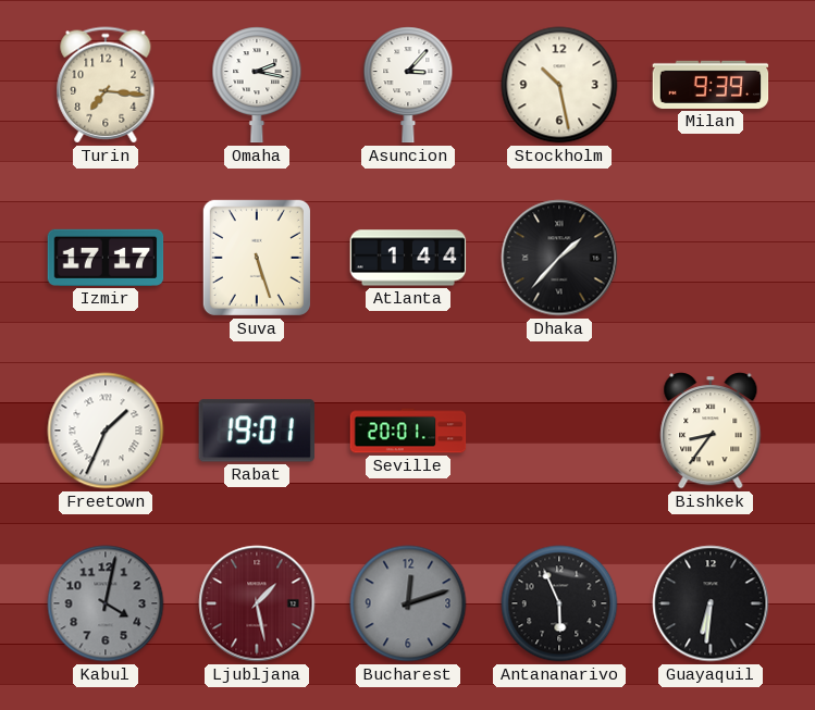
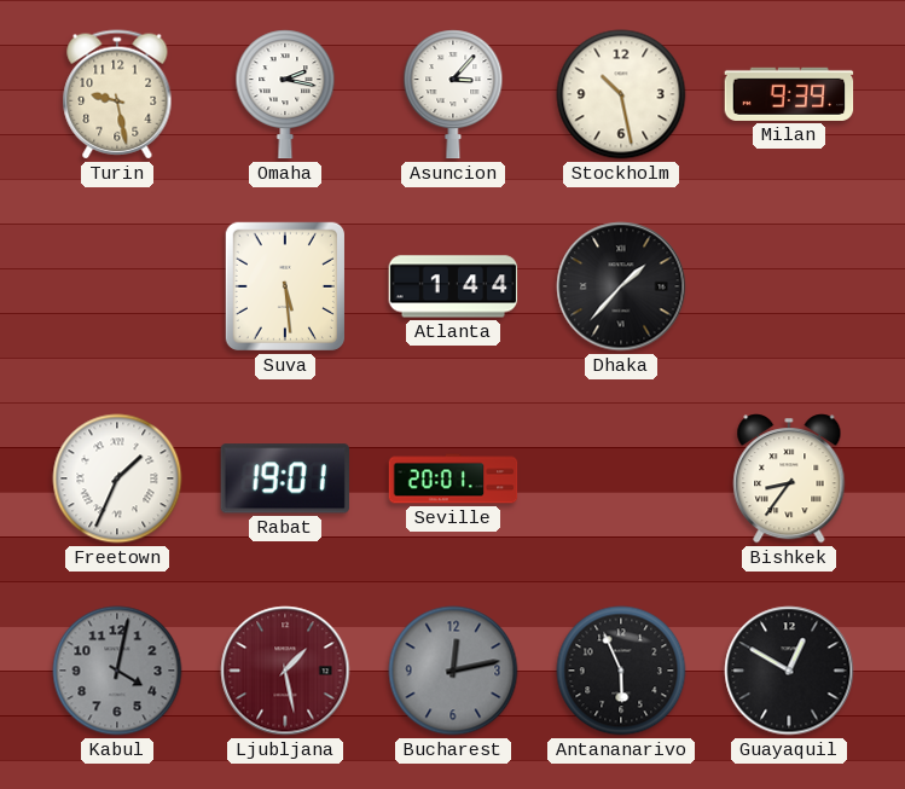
Turin: 7:16 -> 9:28 (117, 94)
Izmir: 17:17 -> none (106, 258)
Suva: 5:27 -> 5:29 (285, 286)
Bucharest: 12:12 -> 12:13 (453, 671)
Guayaquil: 6:31 -> 12:50 (789, 671)
